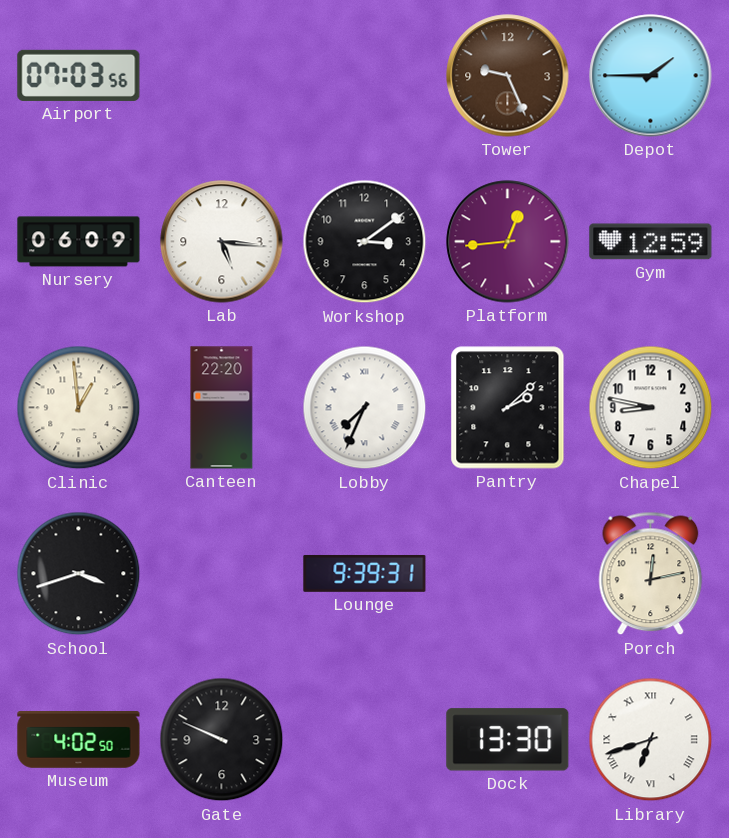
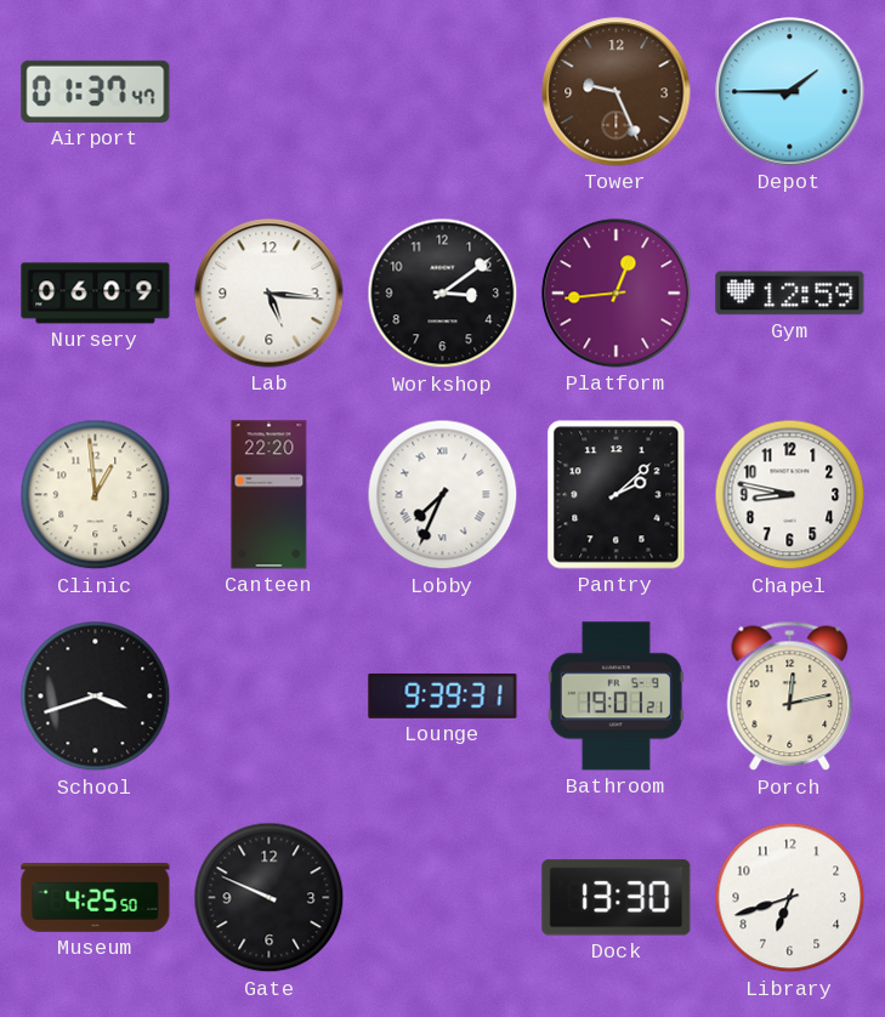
Airport: 07:03 -> 01:37 (96, 91)
Bathroom: none -> 19:01 (615, 697)
Museum: 4:02 -> 4:25 (96, 898)
Library numerals: Roman -> Arabic (790, 898)
